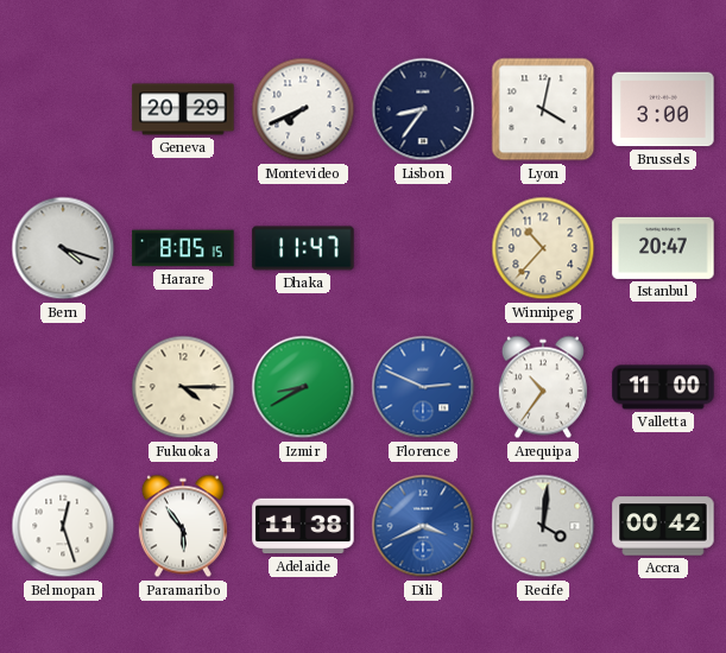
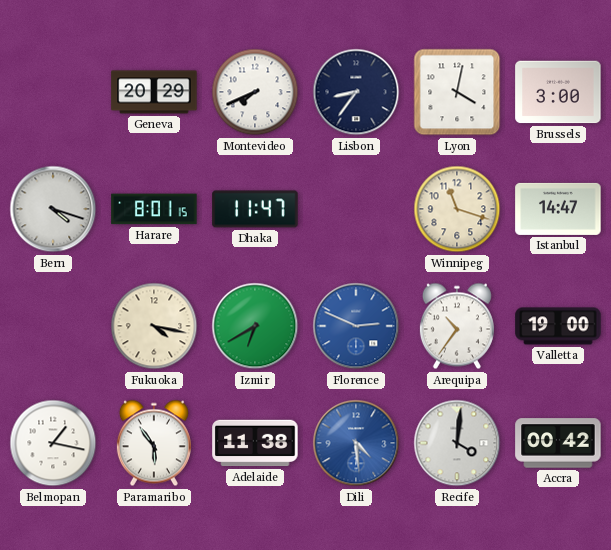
Harare: 8:05 -> 8:01 (154, 209)
Winnipeg: 10:37 -> 11:18 (457, 209)
Istanbul: 20:47 -> 14:47 (558, 209)
Fukuoka: 4:15 -> 4:17 (154, 326)
Izmir: 8:40 -> 6:40 (255, 326)
Valletta: 11:00 -> 19:00 (558, 326)
Belmopan: 12:27 -> 1:17 (53, 443)
Dili: 3:41 -> 4:29 (356, 443)
